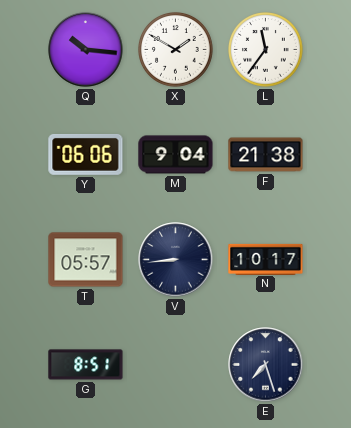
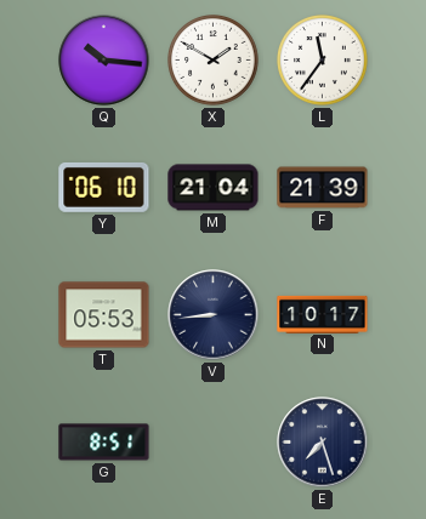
Y: 06:06 -> 06:10 (104, 187)
M: 9:04 -> 21:04 (214, 188)
F: 21:38 -> 21:39 (323, 188)
T: 05:57 -> 05:53 (104, 315)
